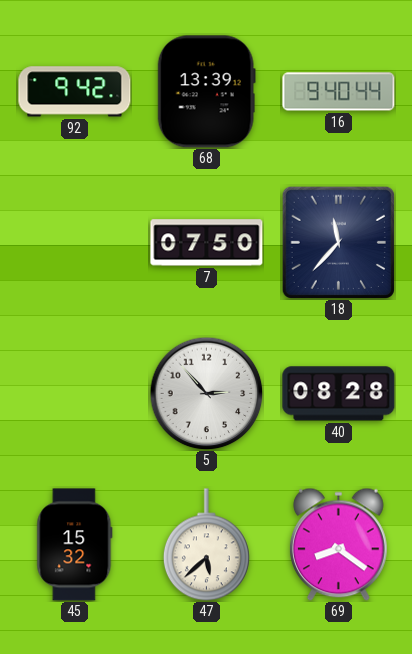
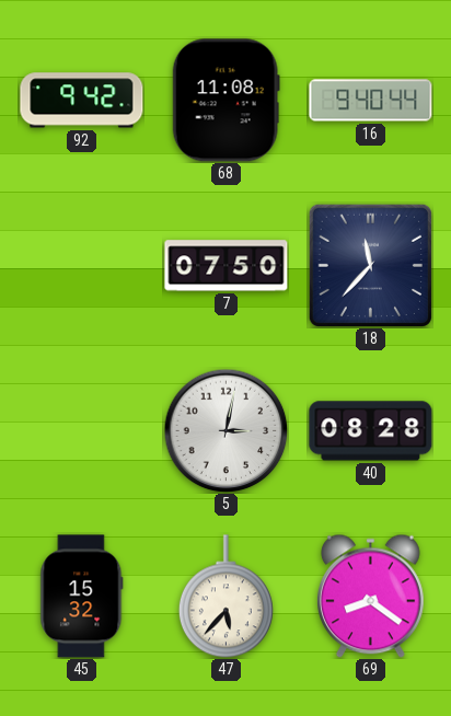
68: 13:39 -> 11:08 (225, 101)
5: 2:53 -> 3:02 (225, 430)
47: 5:38 -> 5:37 (225, 597)
